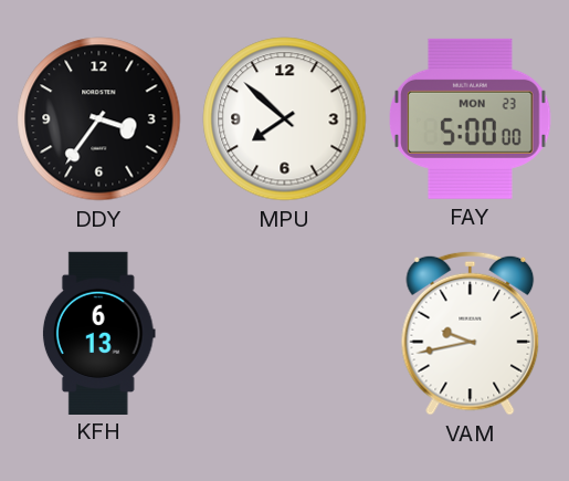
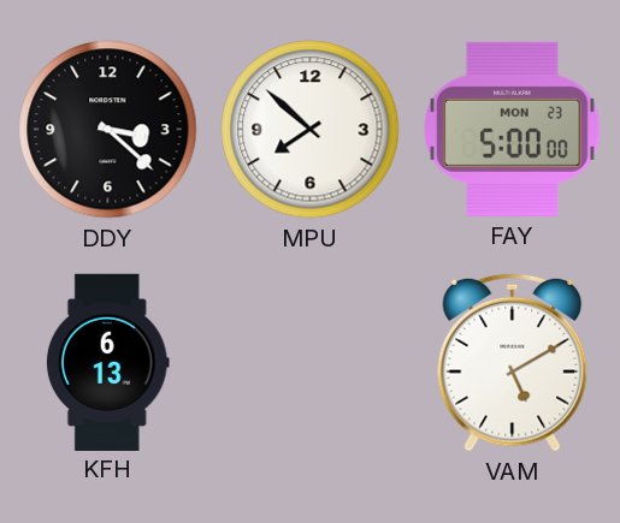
DDY: 3:36 -> 3:22 (108, 130)
VAM: 9:43 -> 5:10 (513, 362)
